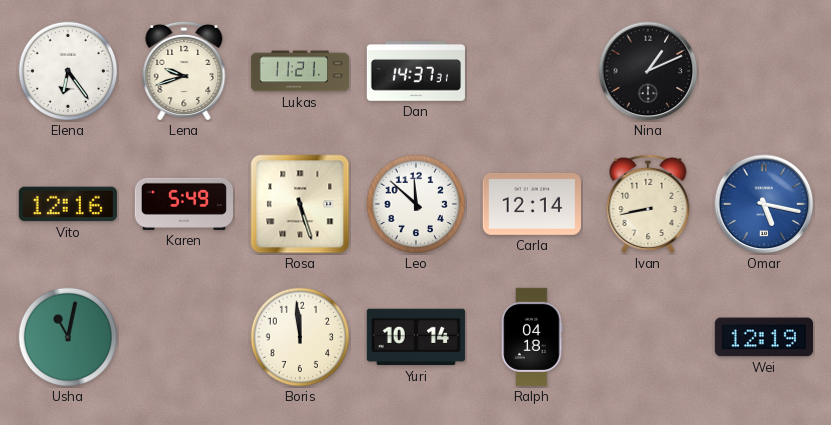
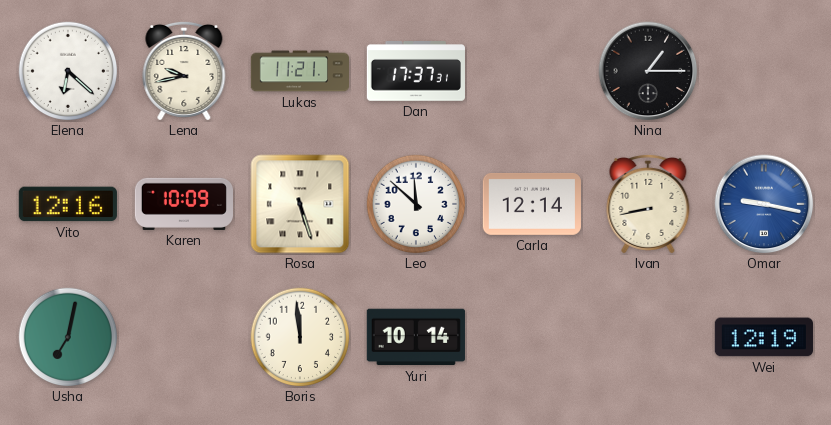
Elena: 6:24 -> 6:22 (68, 71)
Lena: 9:42 -> 9:43 (184, 71)
Dan: 14:37 -> 17:37 (416, 72)
Nina: 1:11 -> 1:15 (648, 71)
Karen: 5:49 -> 10:09 (183, 204)
Omar: 5:17 -> 9:17 (764, 204)
Usha: 11:02 -> 7:02 (68, 337)
Ralph: 04:18 -> none (532, 337)
